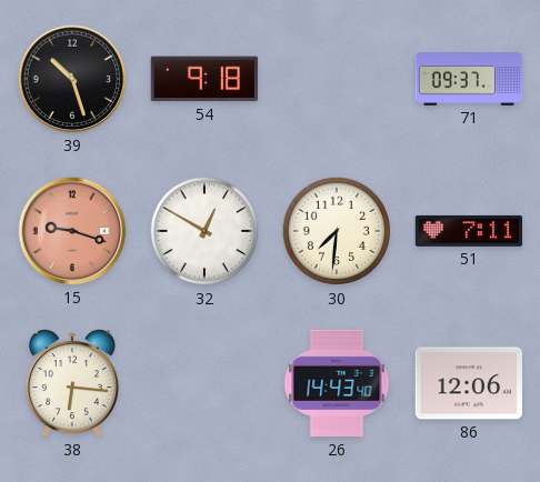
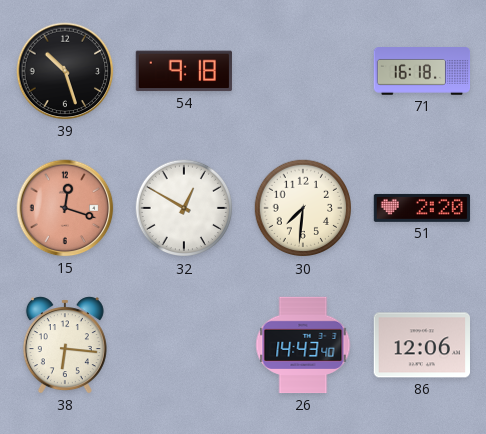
71: 09:37 -> 16:18 (422, 71)
15: 9:18 -> 12:18 (65, 208)
51: 7:11 -> 2:20 (422, 208)
